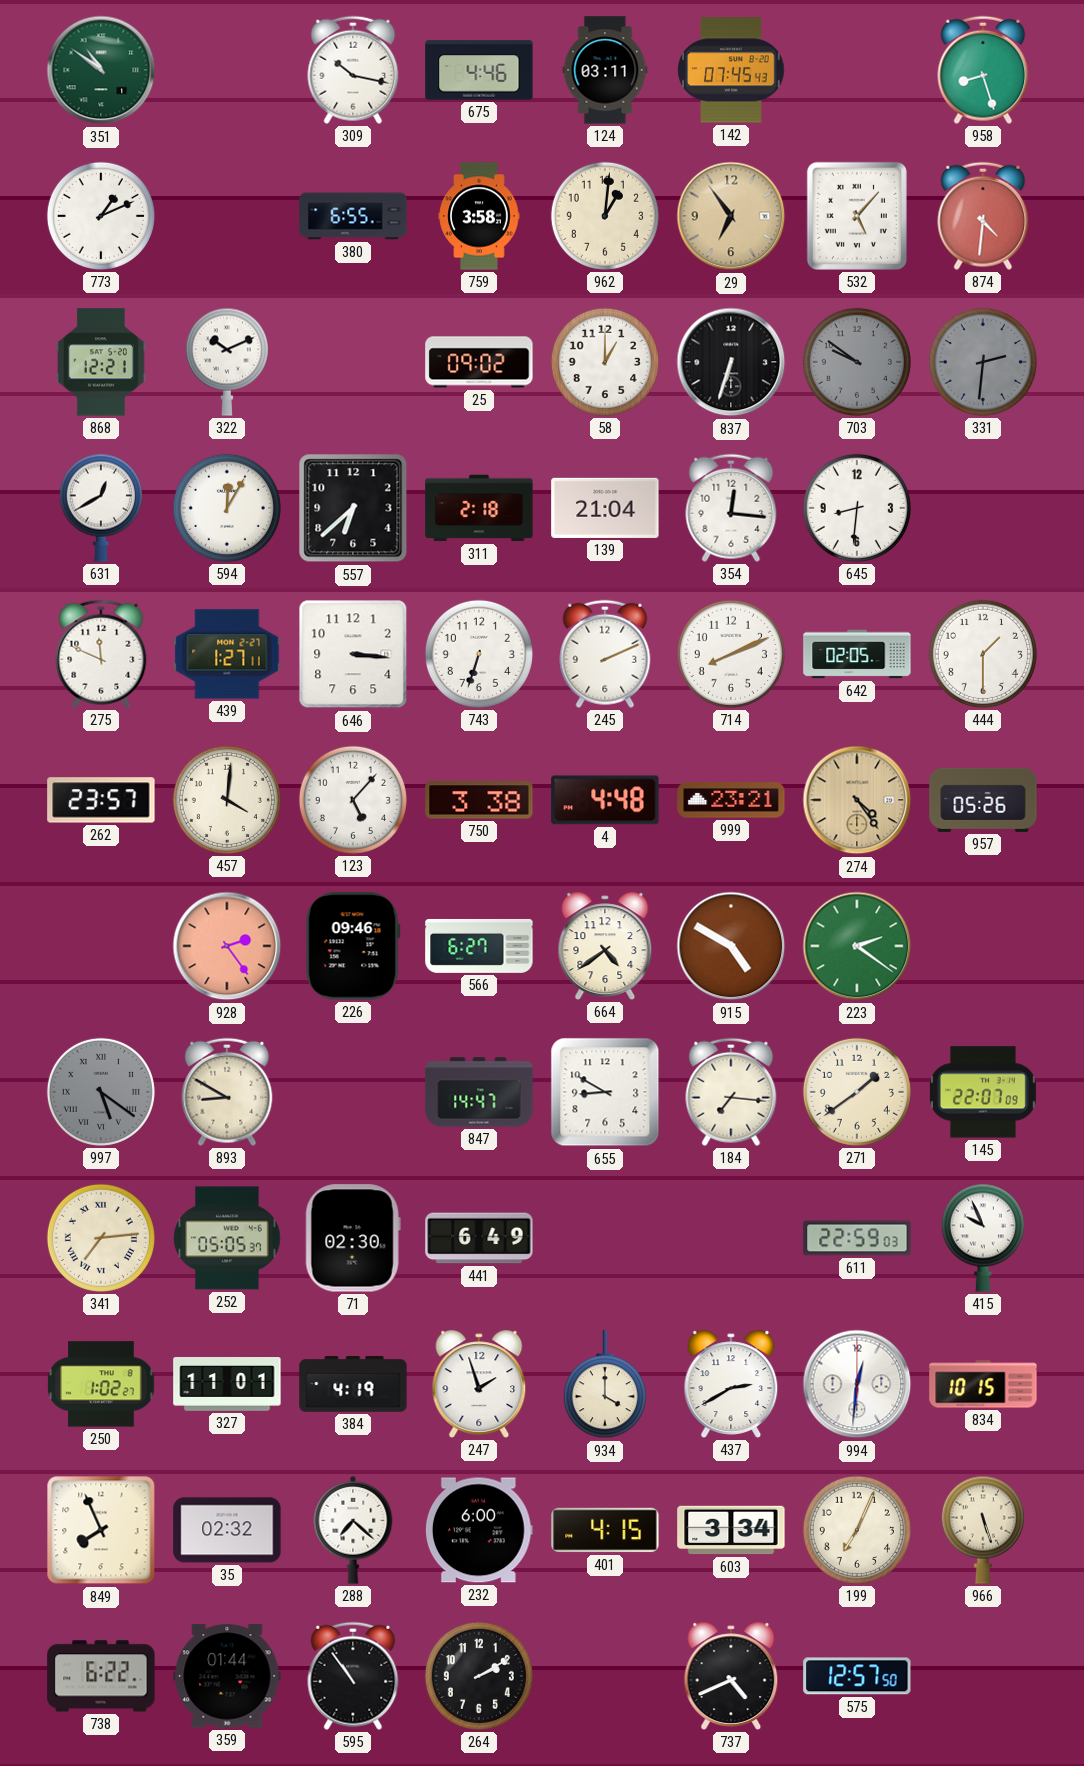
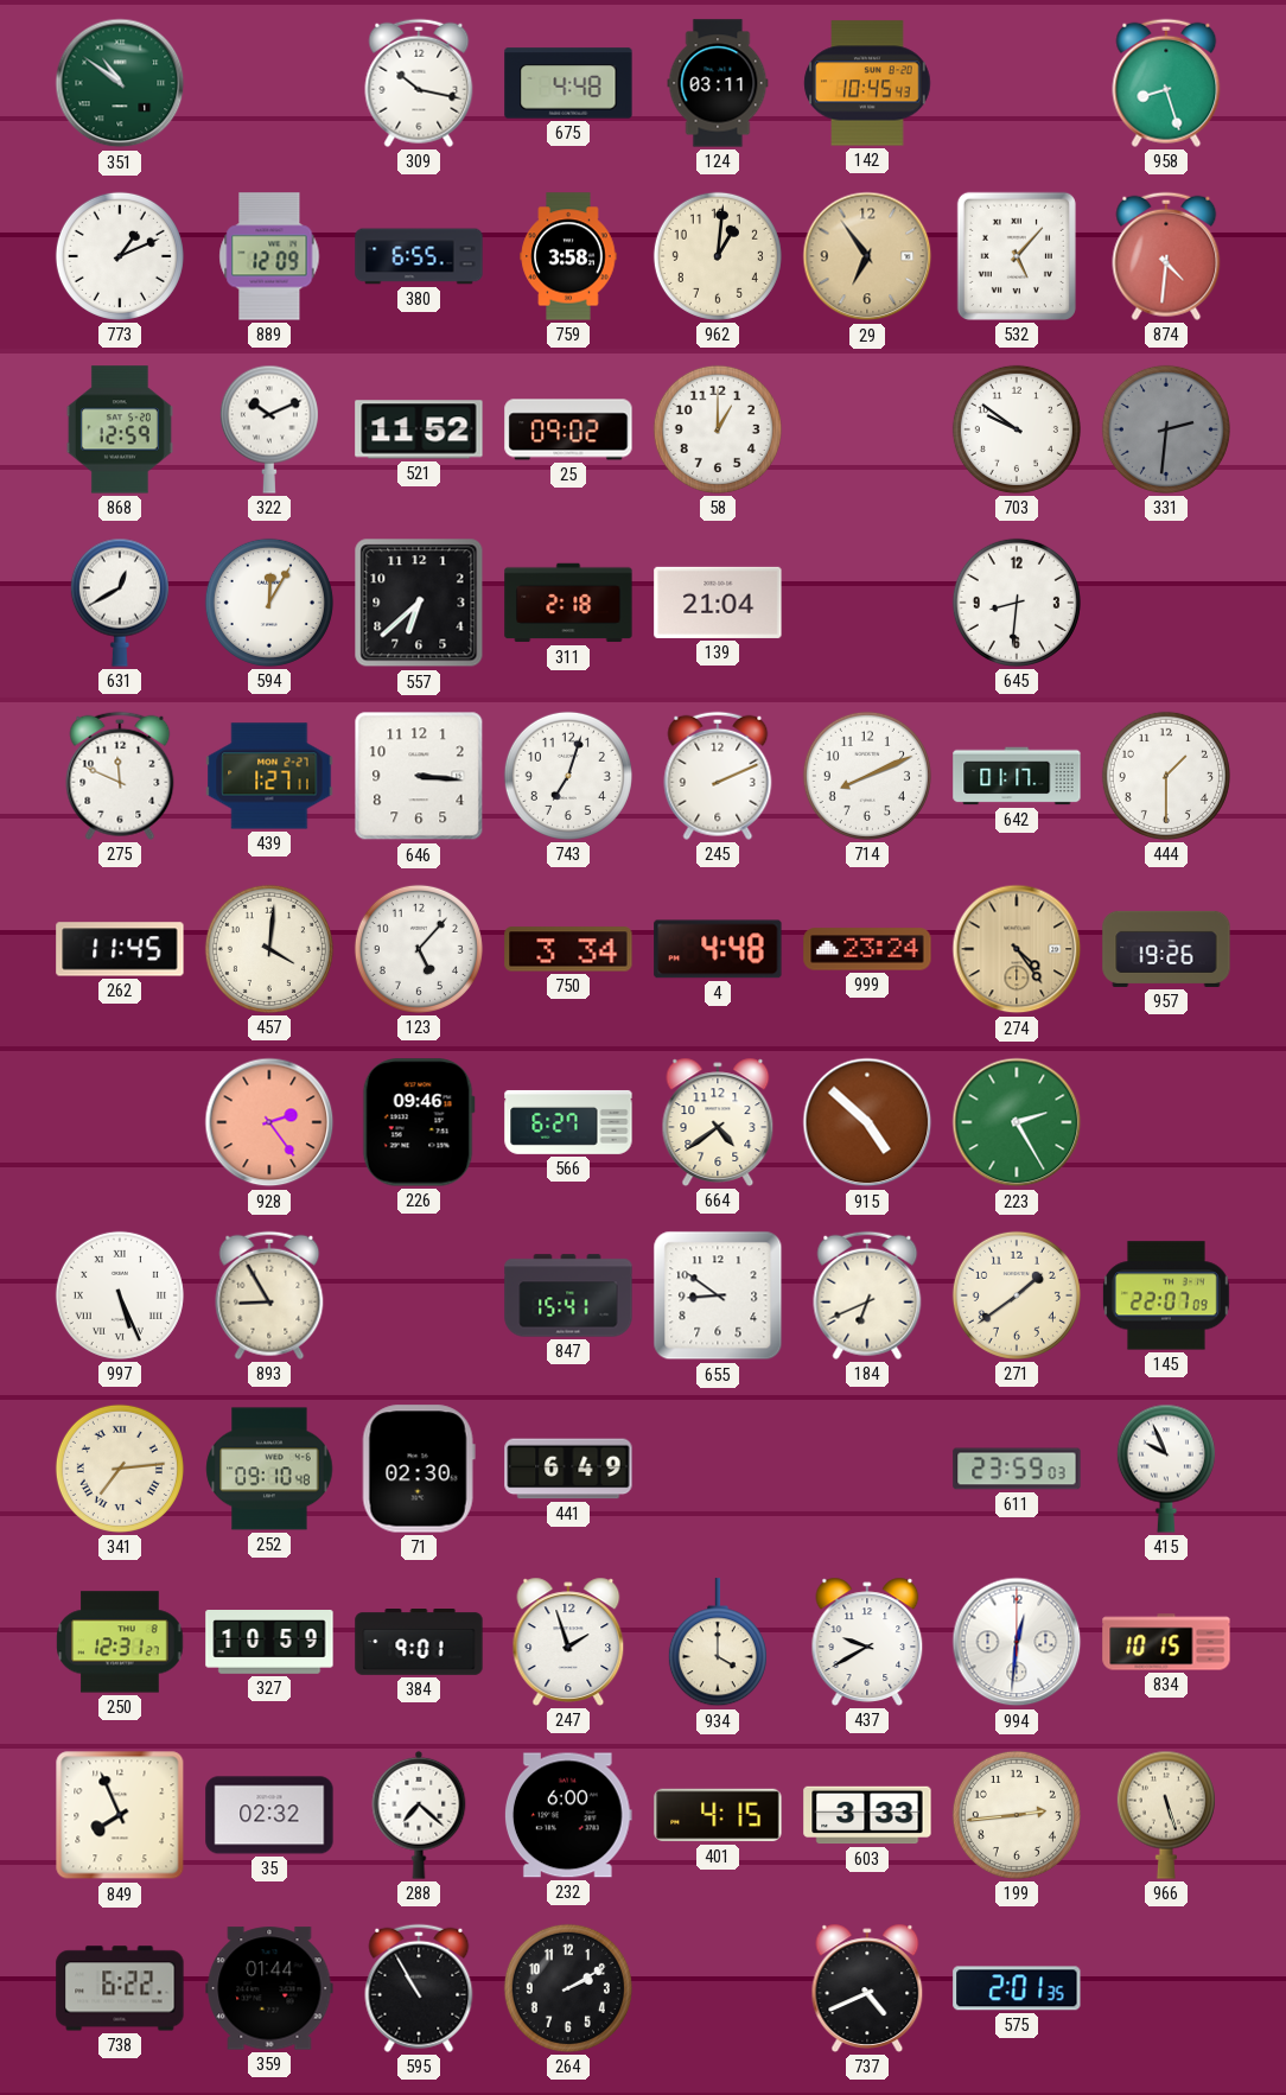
675: 4:46 -> 4:48 (568, 83)
142: 07:45 -> 10:45 (867, 83)
889: none -> 12:09 (269, 256)
868: 12:21 -> 12:59 (120, 429)
521: none -> 11:52 (419, 429)
837: 6:33 -> none (731, 362)
703 dial: grey -> white (1017, 429)
354: 12:16 -> none (731, 508)
743: 6:33 -> 7:03 (568, 776)
642: 02:05 -> 01:17 (1017, 776)
262: 23:57 -> 11:45 (120, 949)
750: 3:38 -> 3:34 (568, 949)
999: 23:21 -> 23:24 (867, 949)
957: 05:26 -> 19:26 (1166, 949)
915: 4:50 -> 4:52 (867, 1122)
223: 2:21 -> 2:25 (1017, 1122)
997: 5:21 -> 5:26 (120, 1295)
997 dial: grey -> white (120, 1295)
893: 8:50 -> 8:55 (269, 1295)
847: 14:47 -> 15:41 (568, 1295)
655: 8:50 -> 8:51 (718, 1295)
184: 7:16 -> 6:41 (867, 1295)
252: 05:05 -> 09:10 (269, 1469)
611: 22:59 -> 23:59 (1017, 1469)
250: 1:02 -> 12:31 (120, 1642)
327: 11:01 -> 10:59 (269, 1643)
384: 4:19 -> 9:01 (419, 1643)
437: 2:40 -> 9:40 (867, 1642)
603: 3:34 -> 3:33 (867, 1815)
199: 7:04 -> 2:44 (1017, 1815)
595: 10:54 -> 10:55 (419, 1988)
575: 12:57 -> 2:01 (1017, 1988)
